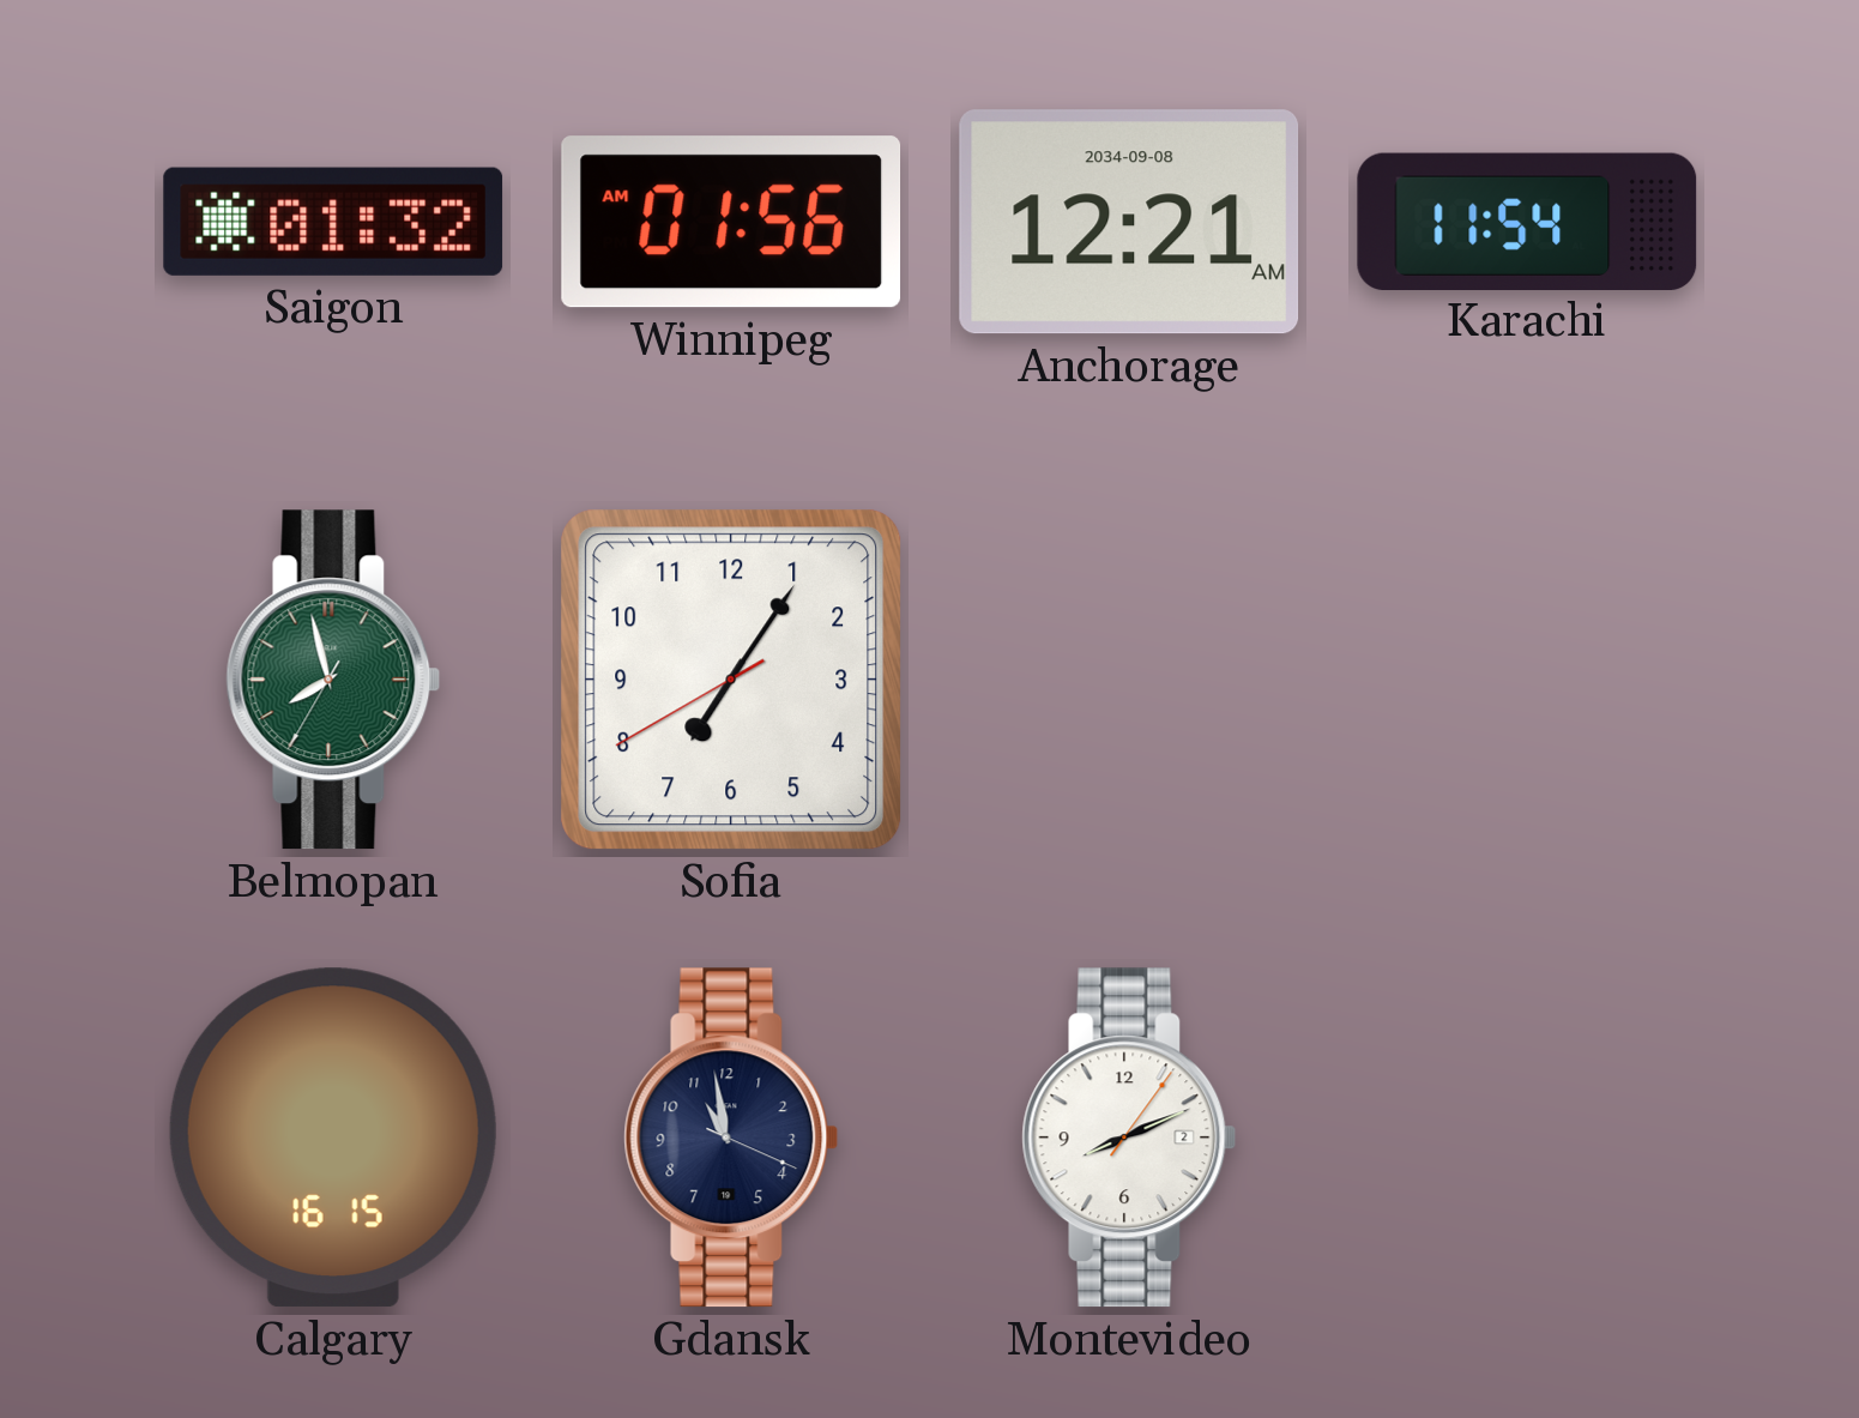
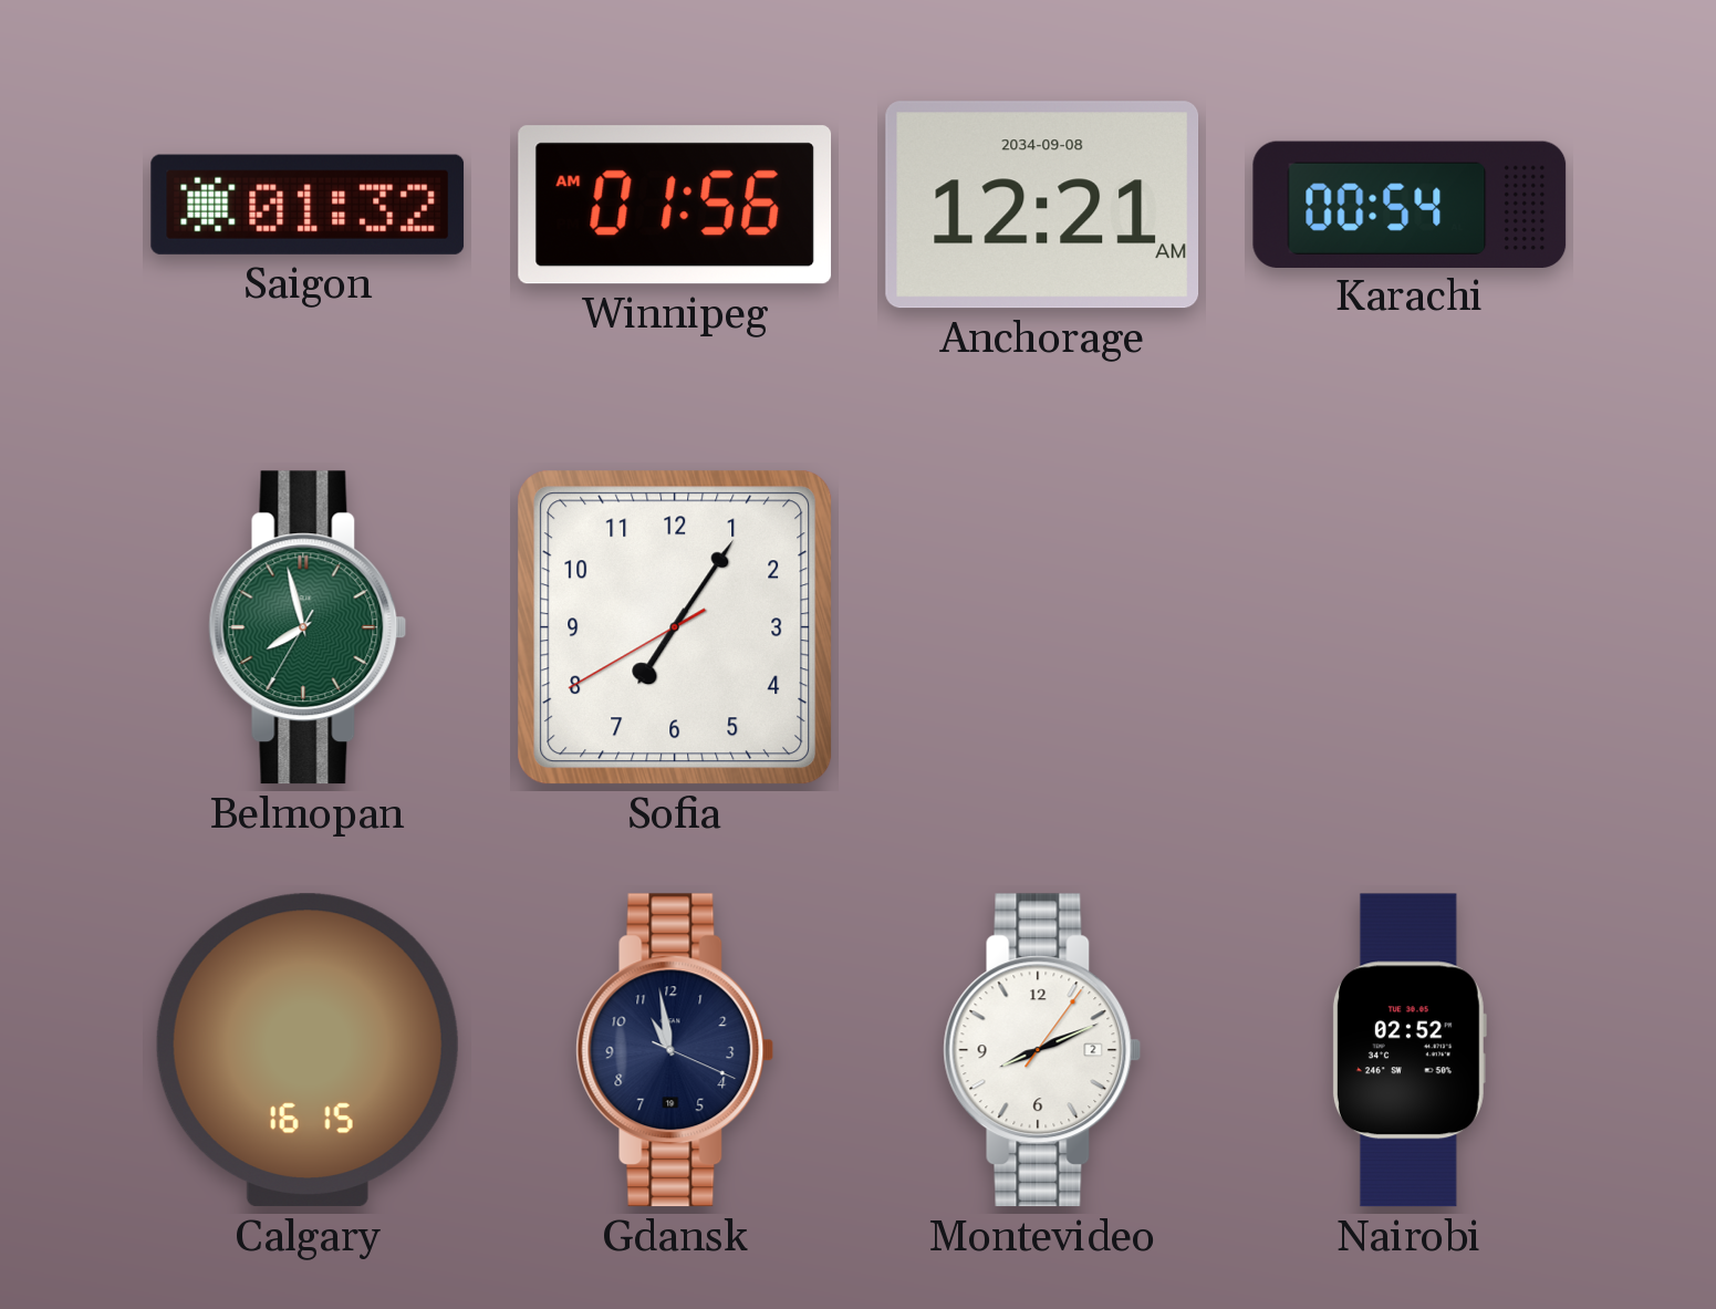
Karachi: 11:54 -> 00:54 (1410, 204)
Nairobi: none -> 02:52 (1408, 1050)
